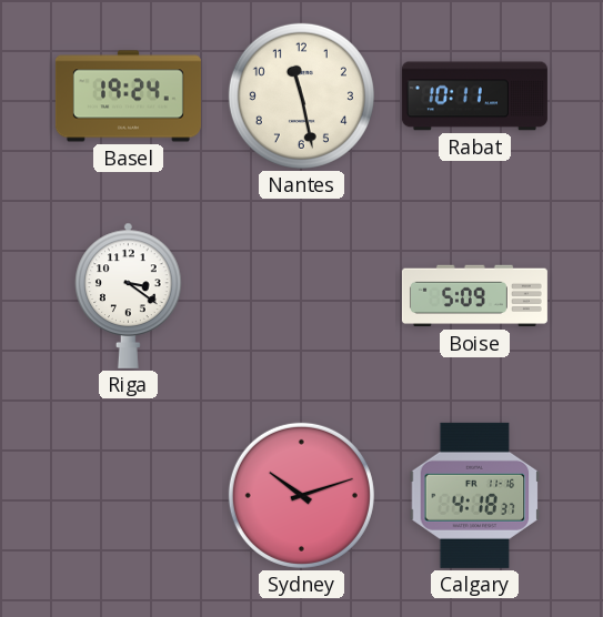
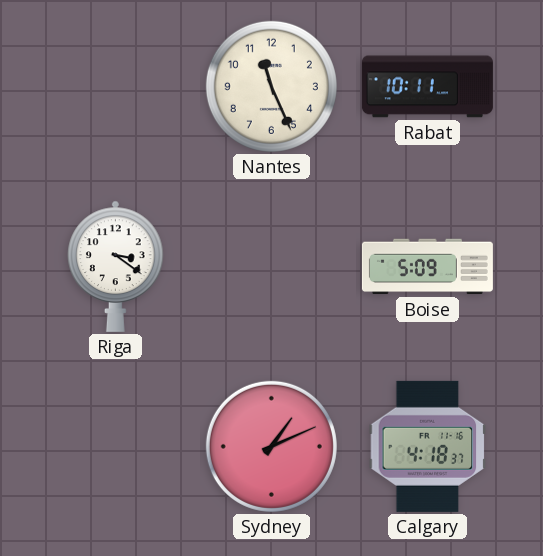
Basel: 19:24 -> none (128, 97)
Nantes: 11:28 -> 11:26 (271, 86)
Sydney: 10:12 -> 1:11 (271, 446)
